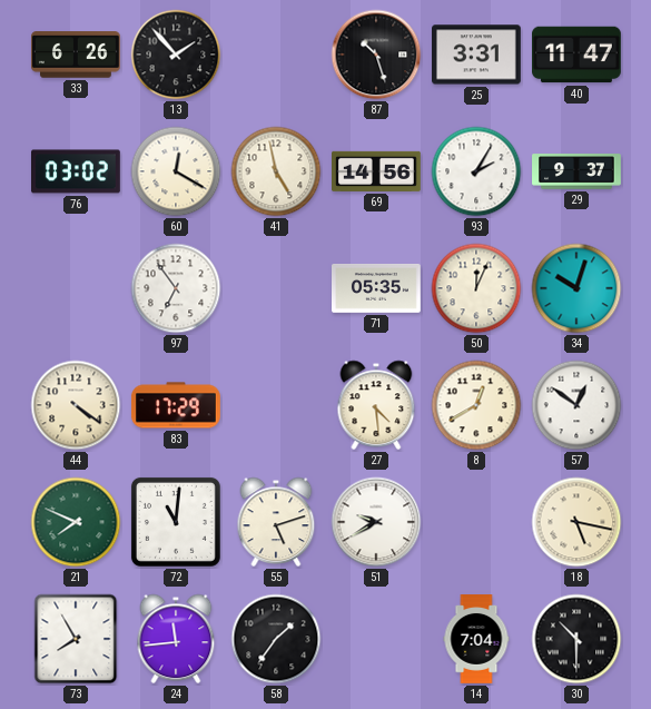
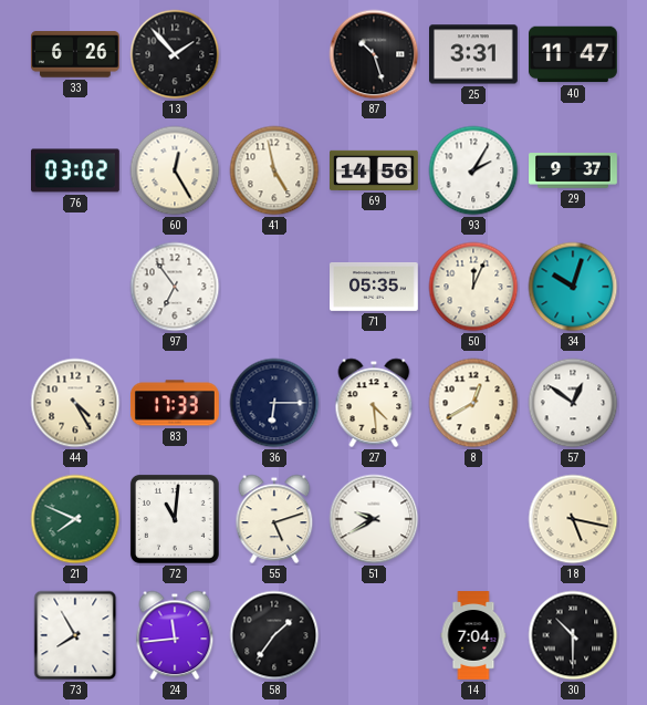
60: 12:20 -> 12:25 (175, 170)
44: 4:21 -> 4:25 (75, 403)
83: 17:29 -> 17:33 (176, 403)
36: none -> 6:15 (274, 403)
